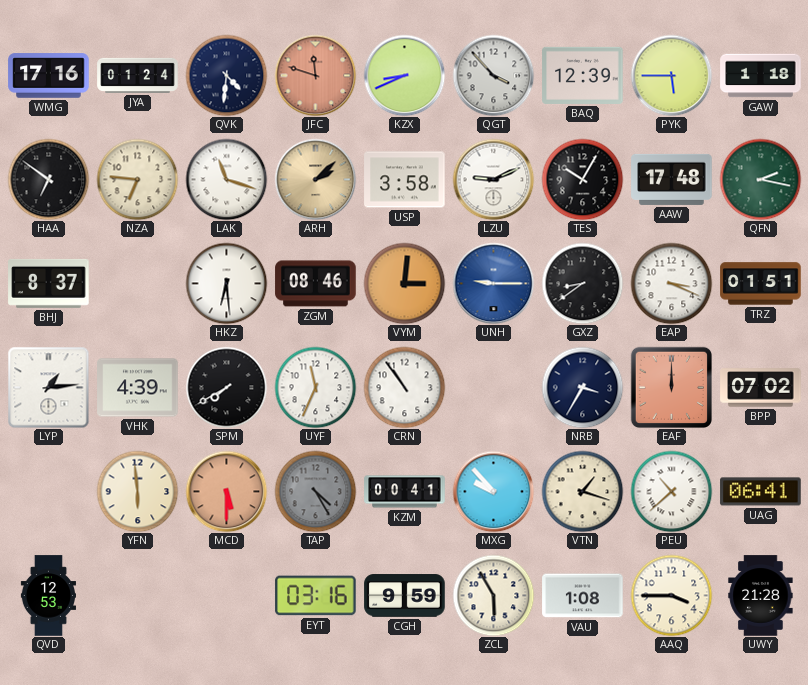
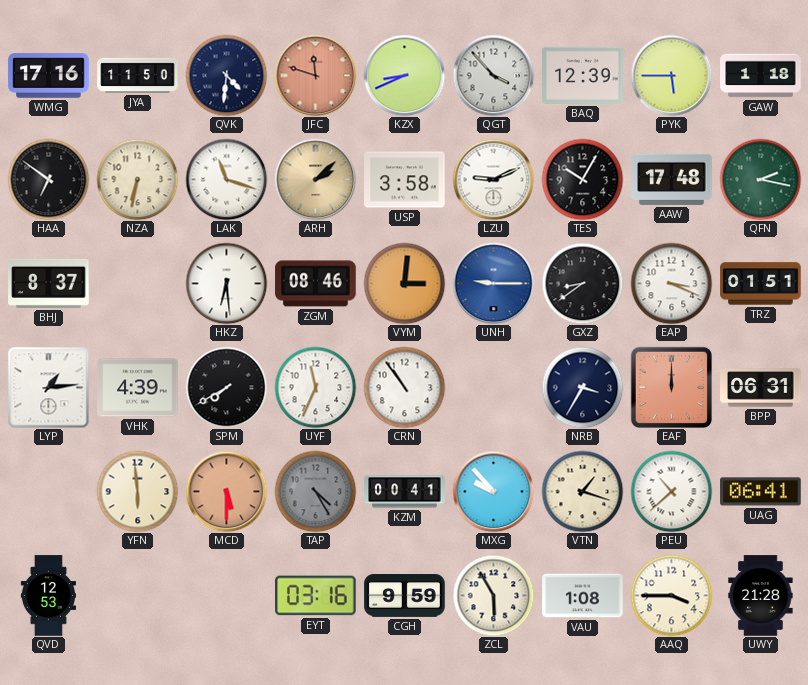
JYA: 01:24 -> 11:50 (138, 75)
NZA: 6:46 -> 6:32 (137, 179)
BPP: 07:02 -> 06:31 (761, 388)
